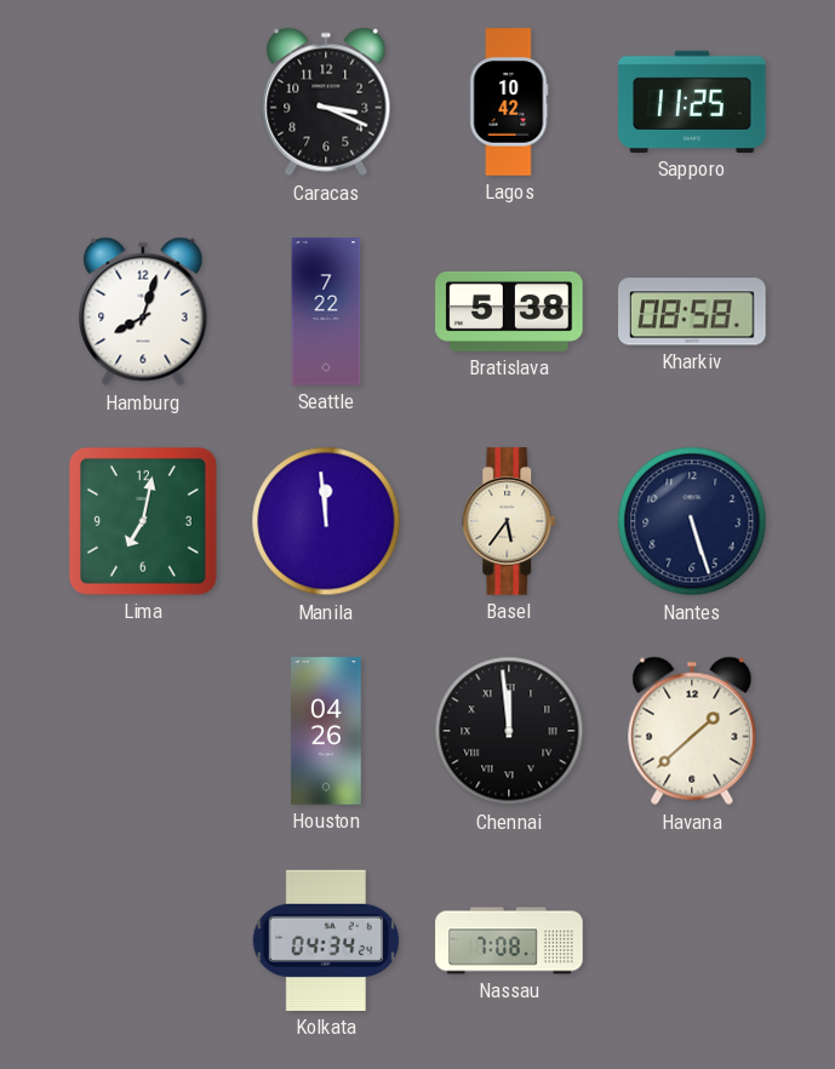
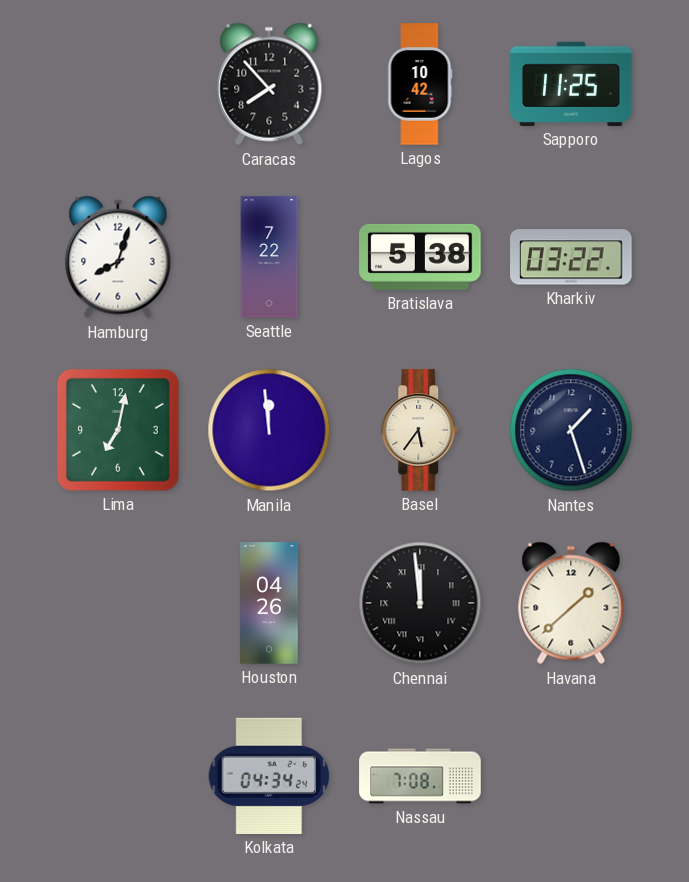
Caracas: 3:19 -> 7:53 (269, 84)
Kharkiv: 08:58 -> 03:22 (571, 257)
Nantes: 5:27 -> 1:27 (571, 430)
